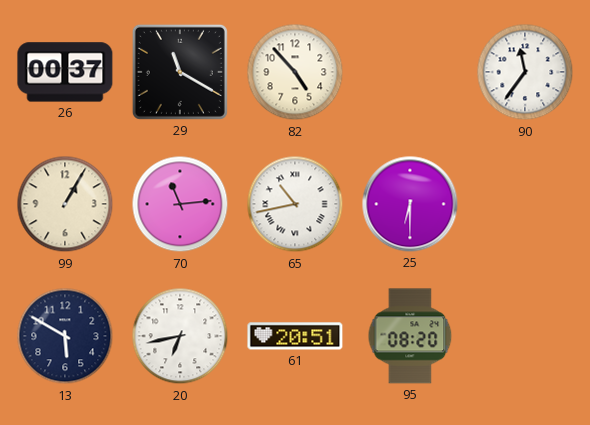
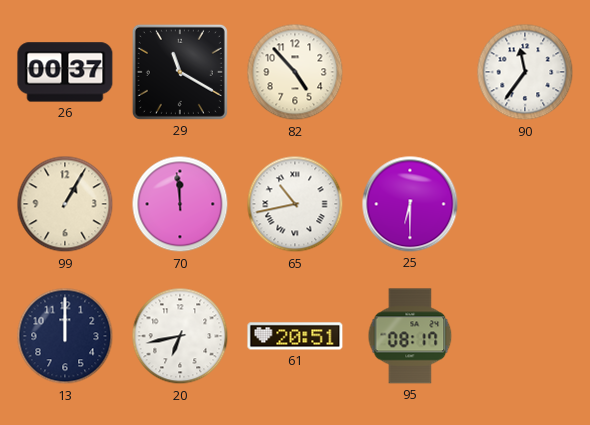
70: 11:14 -> 11:59 (180, 204)
13: 5:50 -> 12:00 (65, 336)
95: 08:20 -> 08:17 (410, 336)
